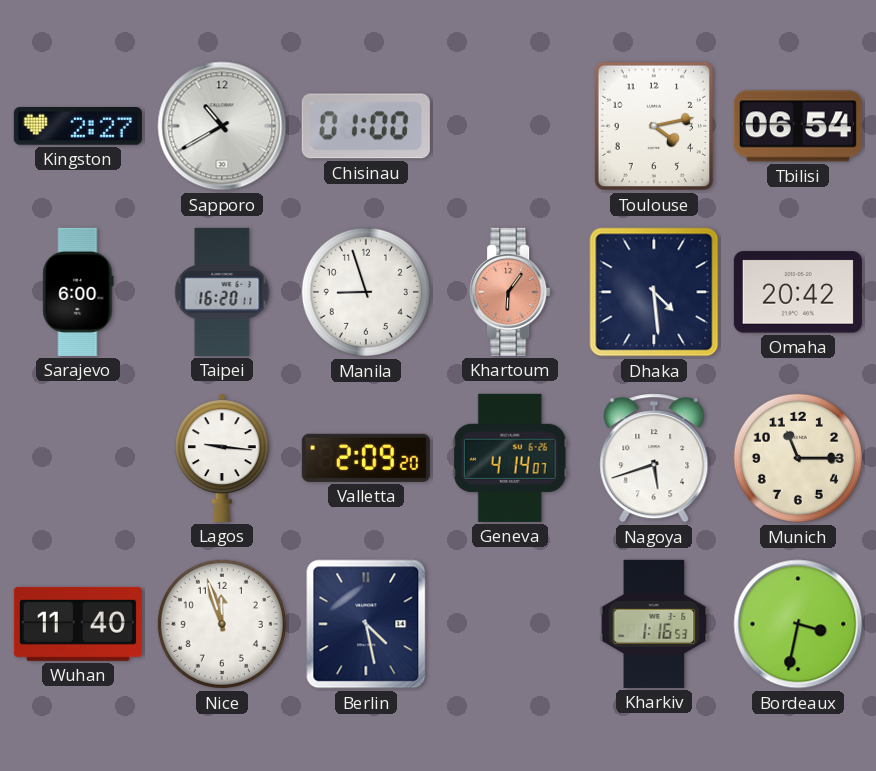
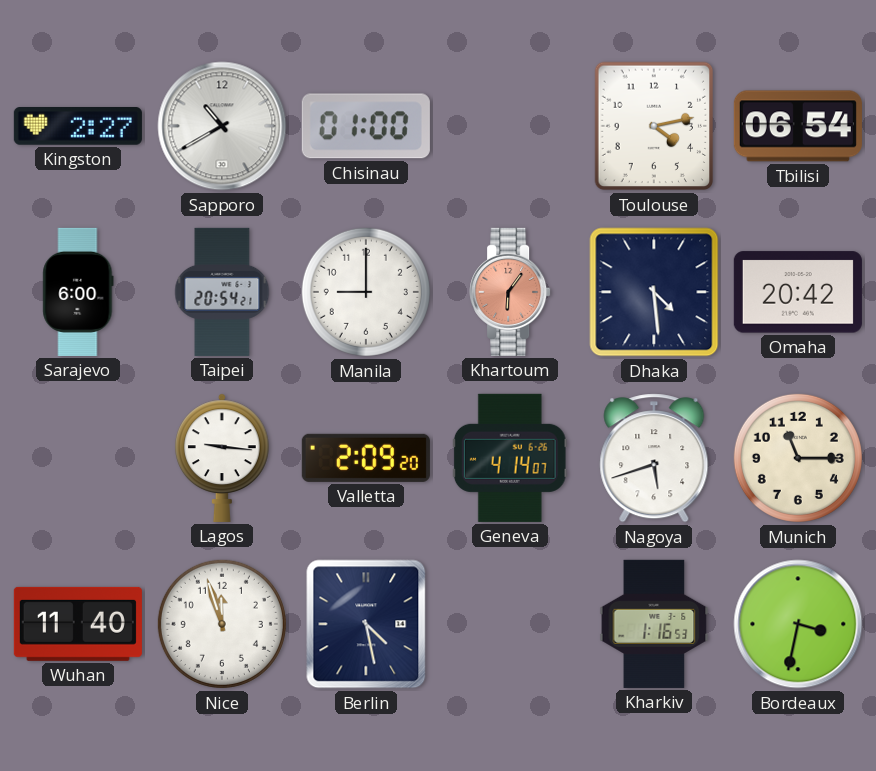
Taipei: 16:20 -> 20:54 (222, 292)
Manila: 8:57 -> 9:00 (366, 292)
